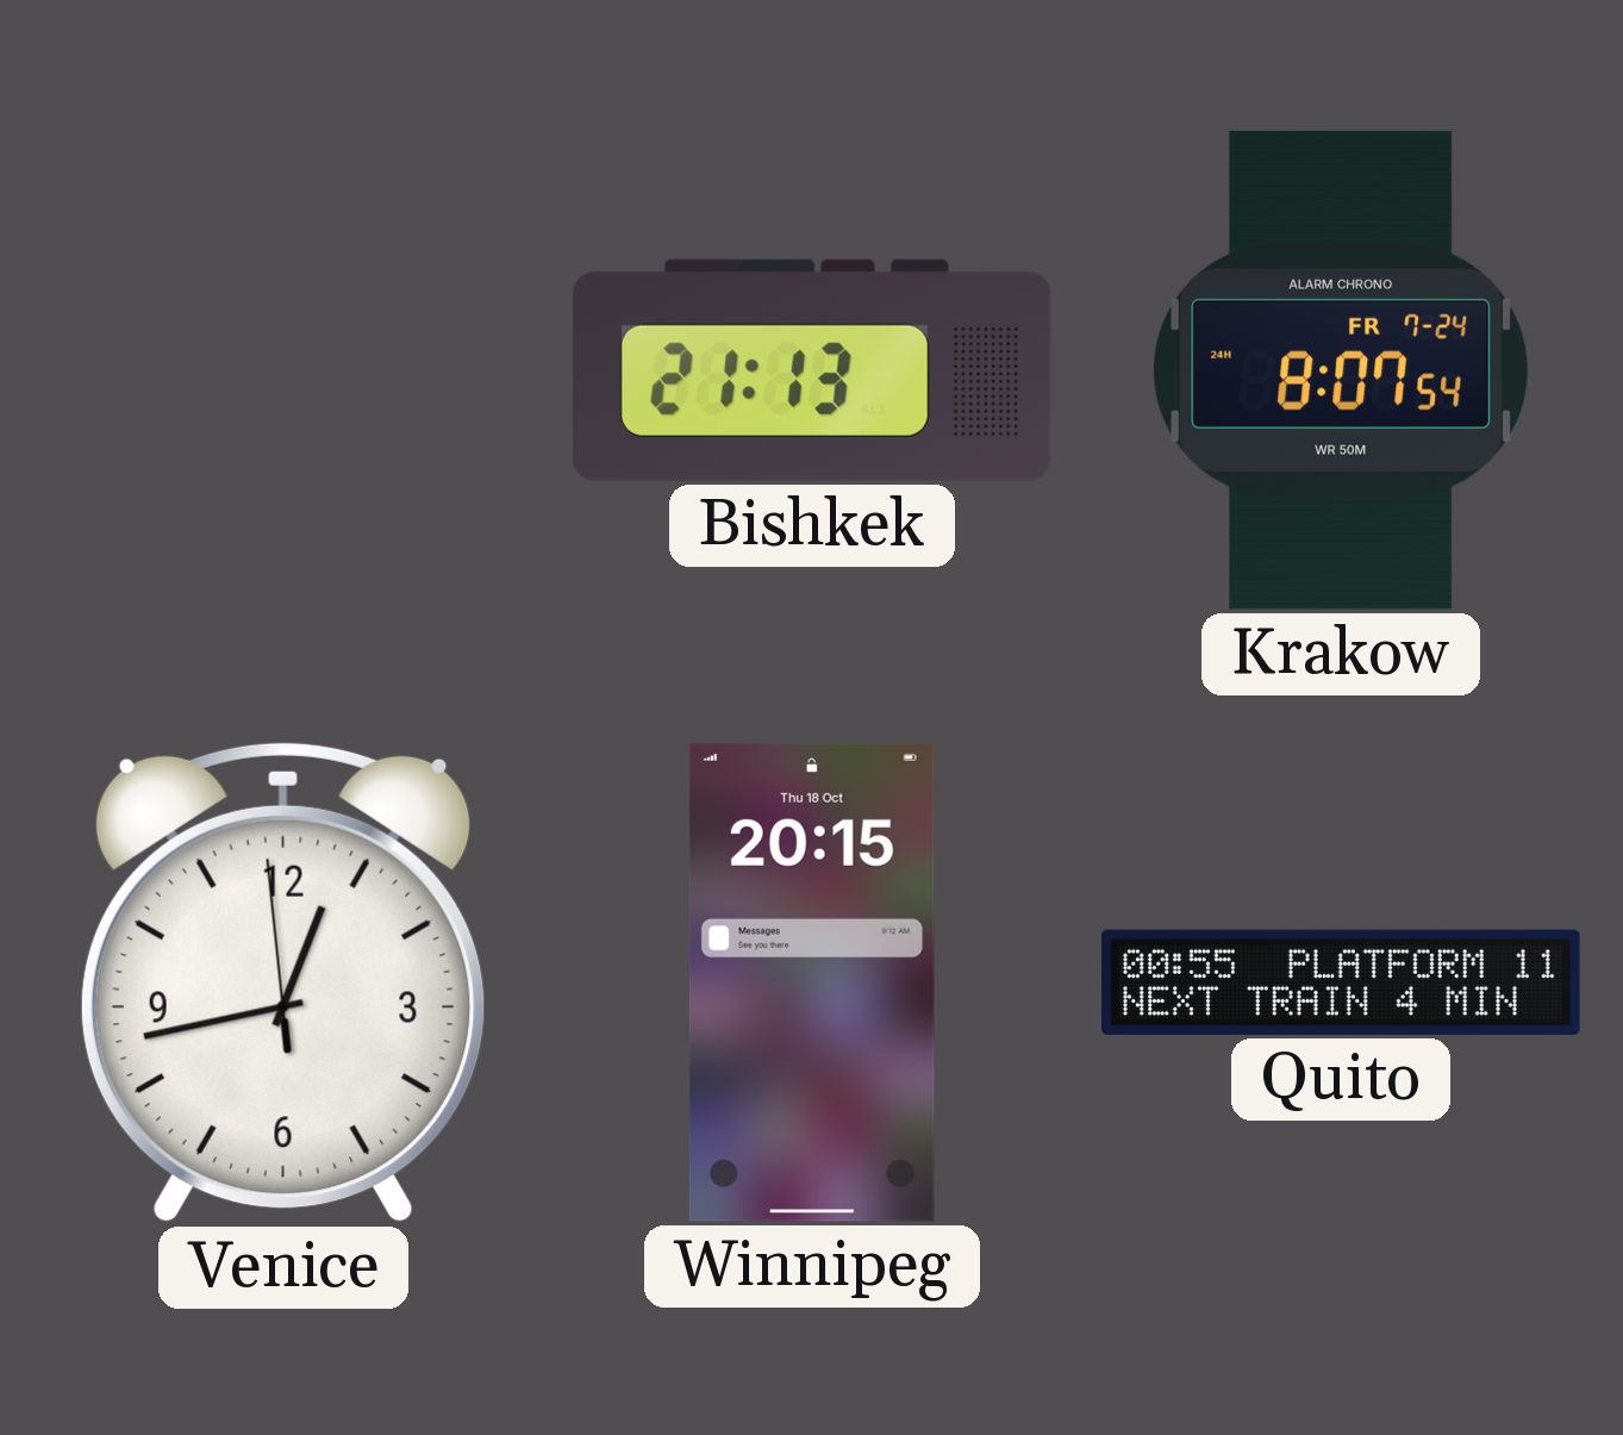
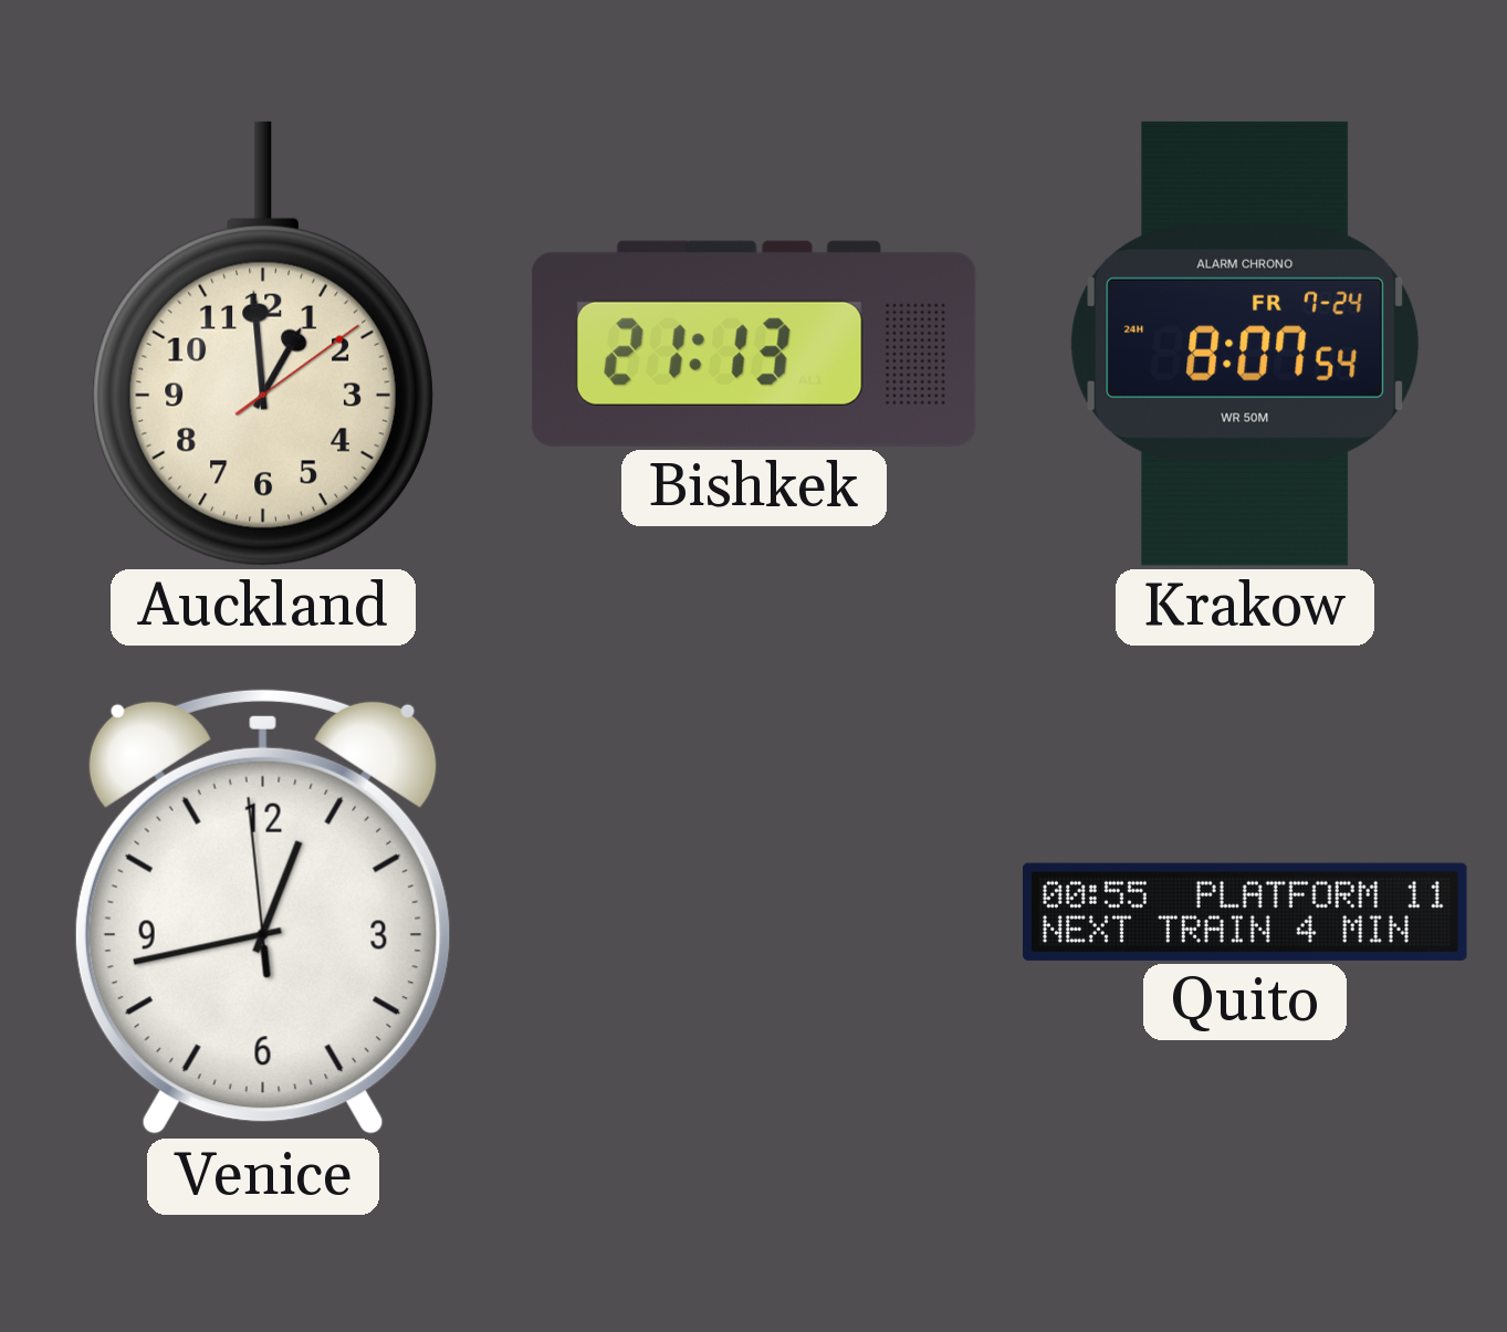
Auckland: none -> 12:59 (263, 344)
Winnipeg: 20:15 -> none (812, 982)
